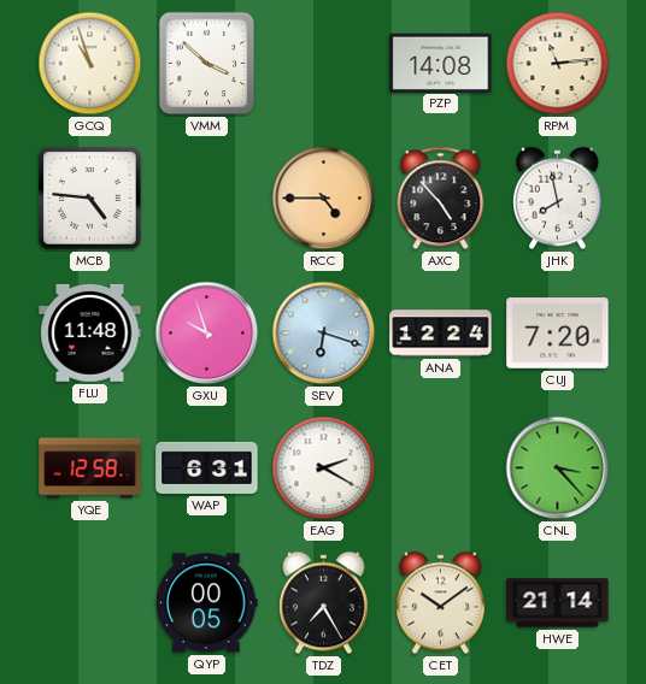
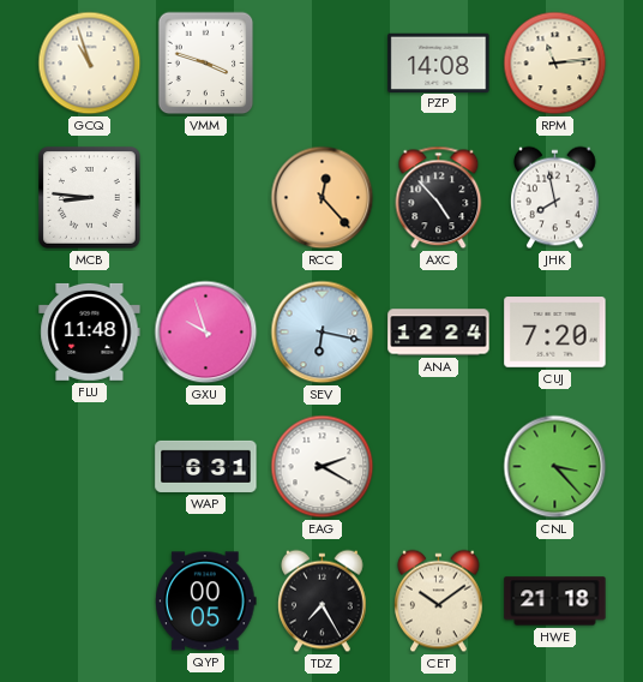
VMM: 3:52 -> 3:48 (206, 64)
MCB: 4:46 -> 8:46 (90, 198)
RCC: 4:45 -> 12:23 (323, 198)
SEV: 6:18 -> 6:17 (323, 333)
YQE: 12:58 -> none (90, 468)
HWE: 21:14 -> 21:18 (555, 602)
